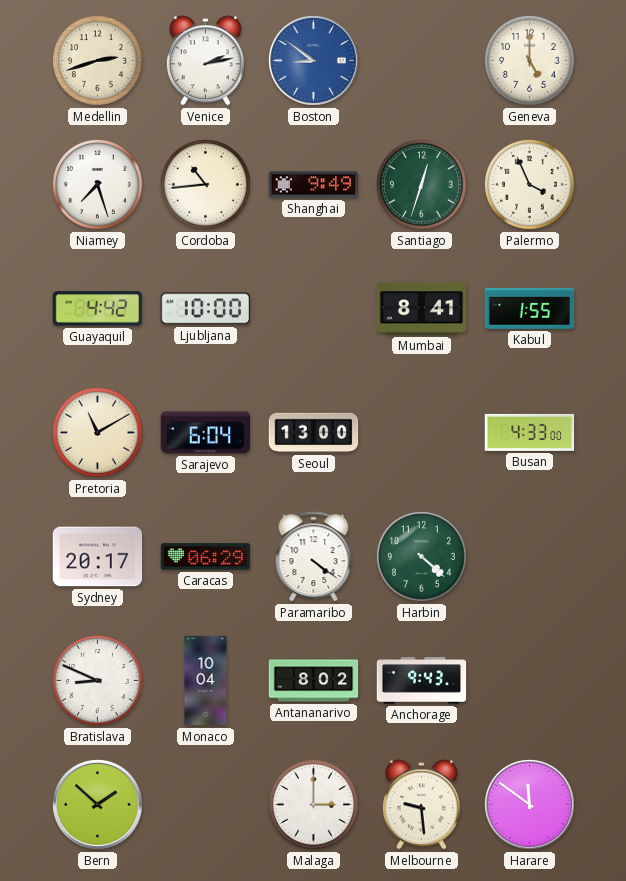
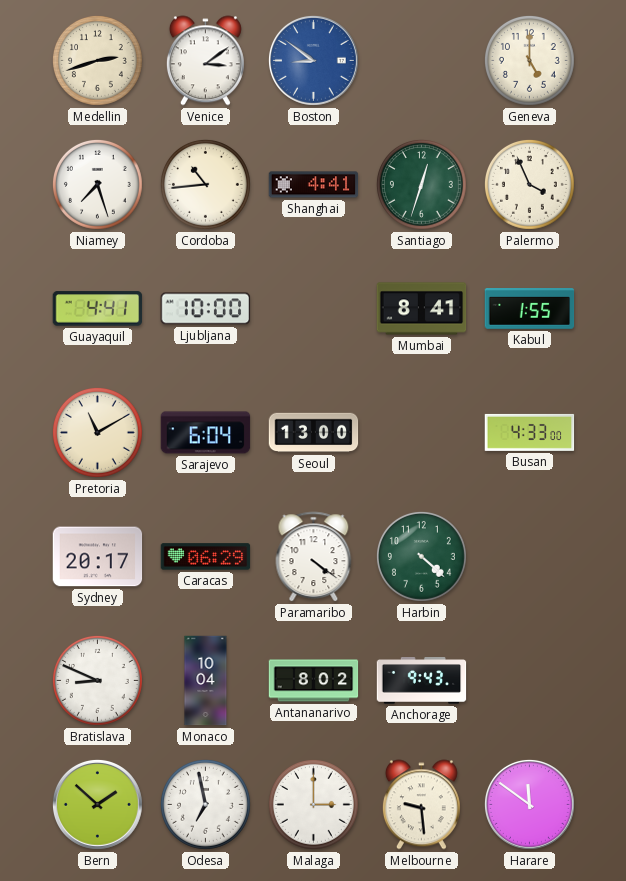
Venice: 2:13 -> 3:09 (205, 61)
Shanghai: 9:49 -> 4:41 (314, 185)
Guayaquil: 4:42 -> 4:41 (98, 309)
Odesa: none -> 6:58 (205, 804)
